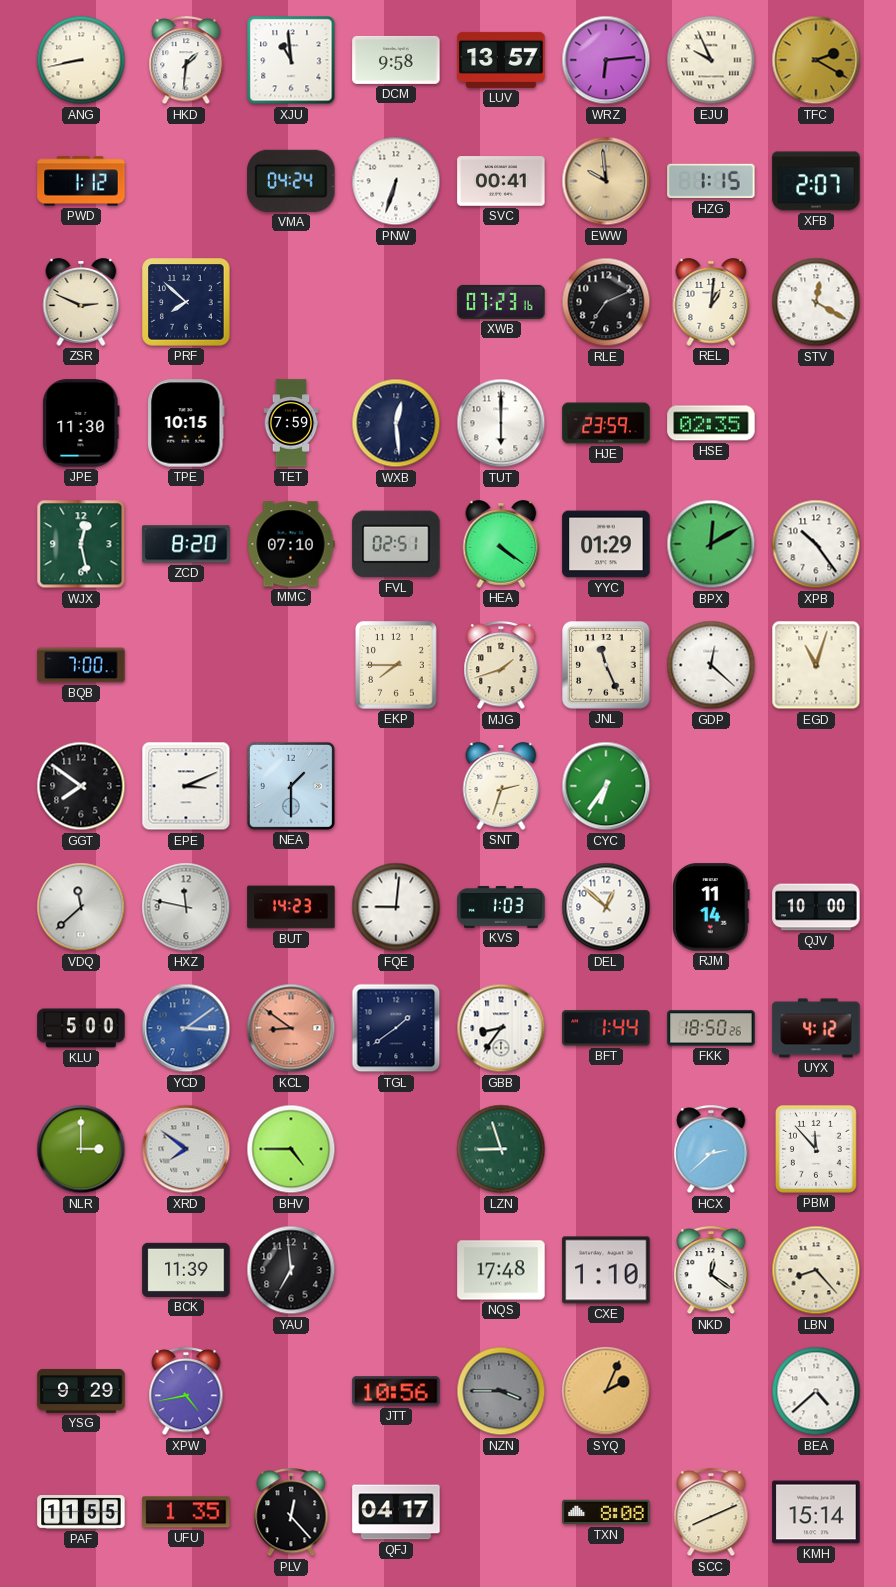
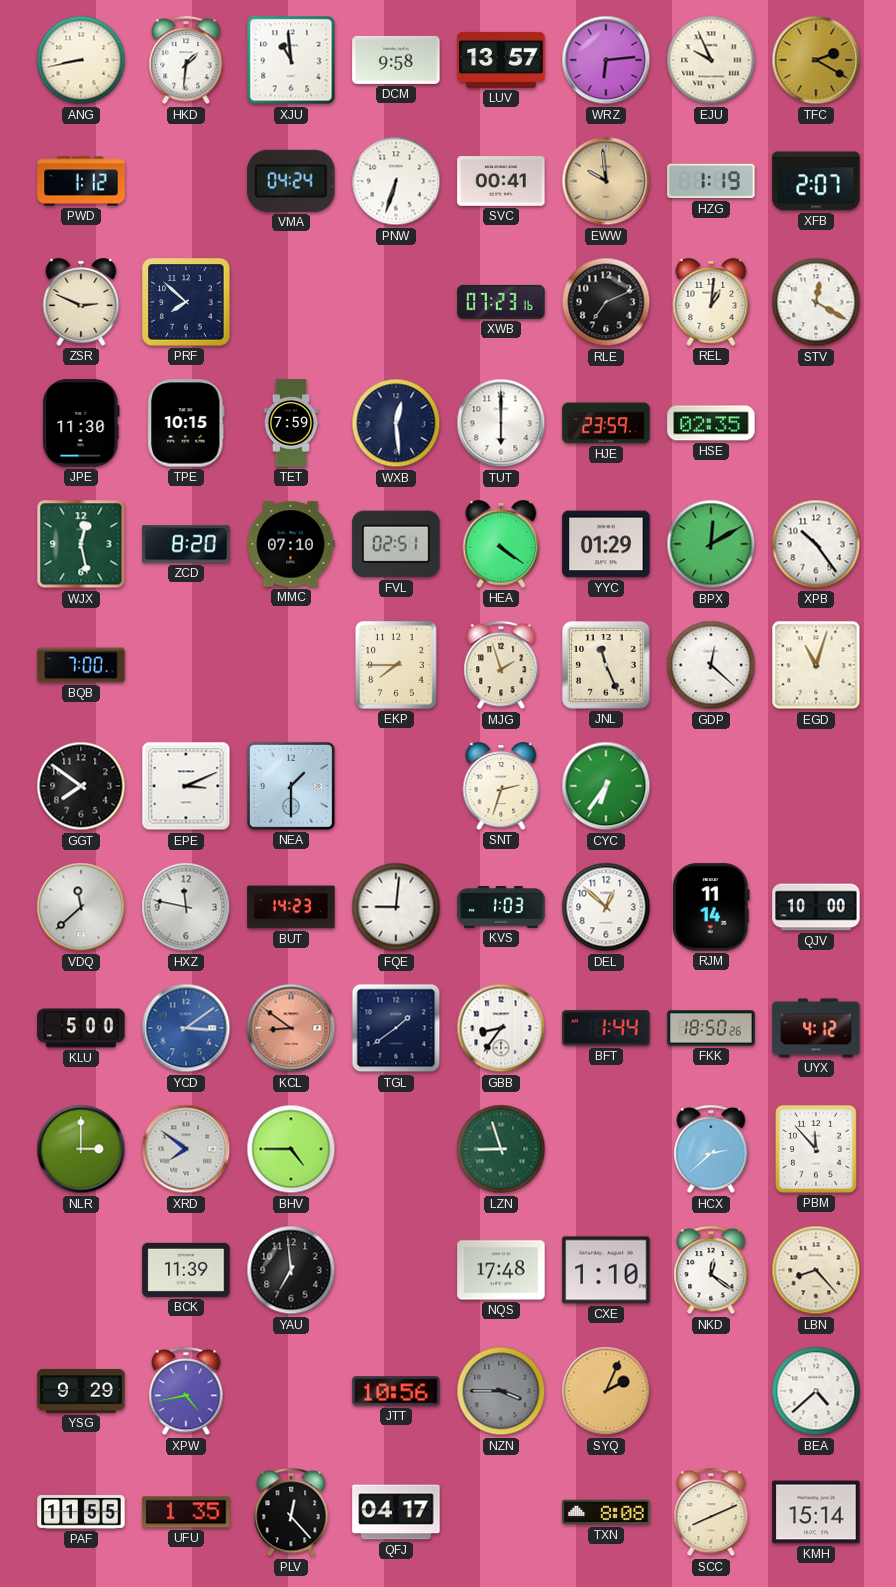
HZG: 1:15 -> 1:19 (711, 181)
MJG: 1:42 -> 1:57 (501, 666)
